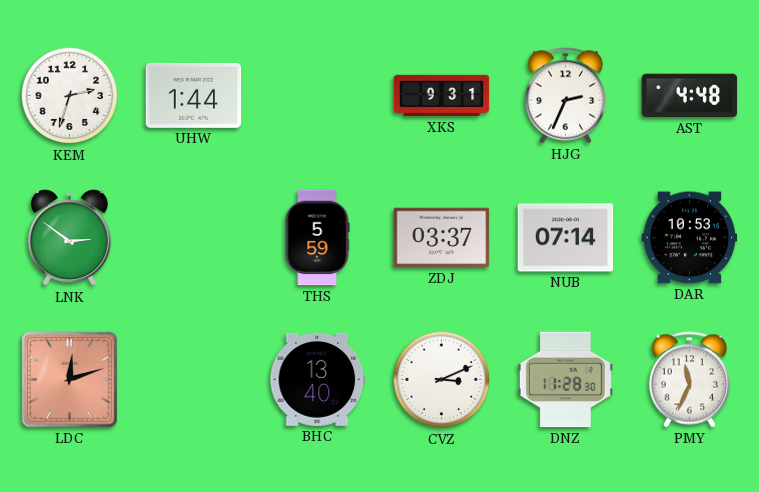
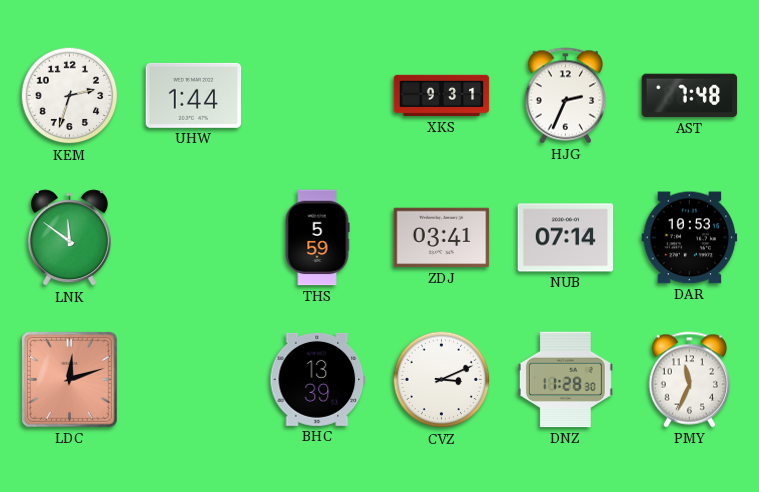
AST: 4:48 -> 7:48 (690, 96)
LNK: 2:51 -> 11:51 (69, 238)
ZDJ: 03:37 -> 03:41 (442, 238)
BHC: 13:40 -> 13:39 (318, 379)
